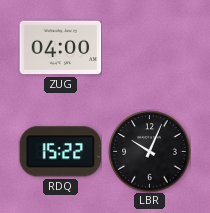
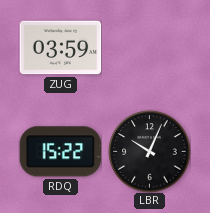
ZUG: 04:00 -> 03:59 (60, 48)
